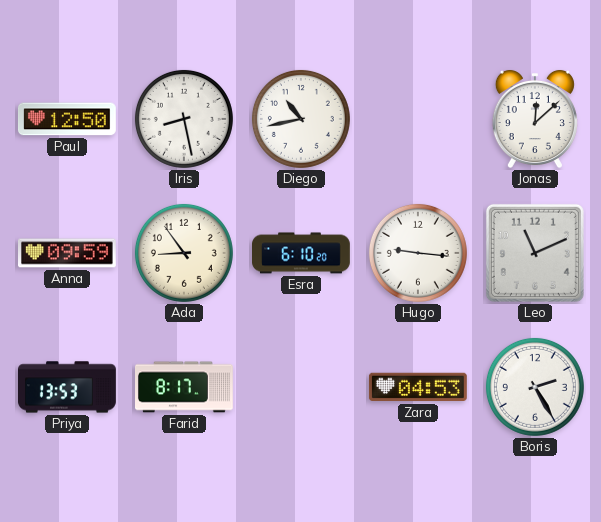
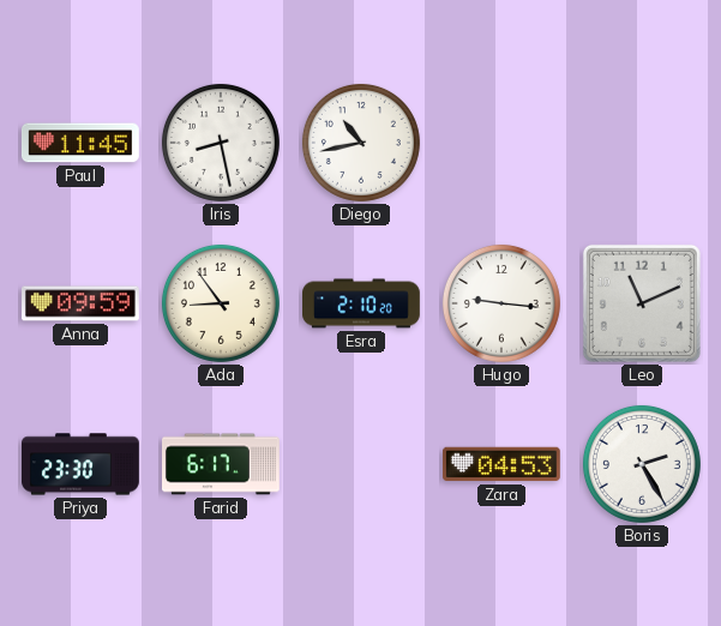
Paul: 12:50 -> 11:45 (80, 143)
Jonas: 12:08 -> none (535, 119)
Esra: 6:10 -> 2:10 (362, 303)
Priya: 13:53 -> 23:30 (82, 464)
Farid: 8:17 -> 6:17 (222, 464)
